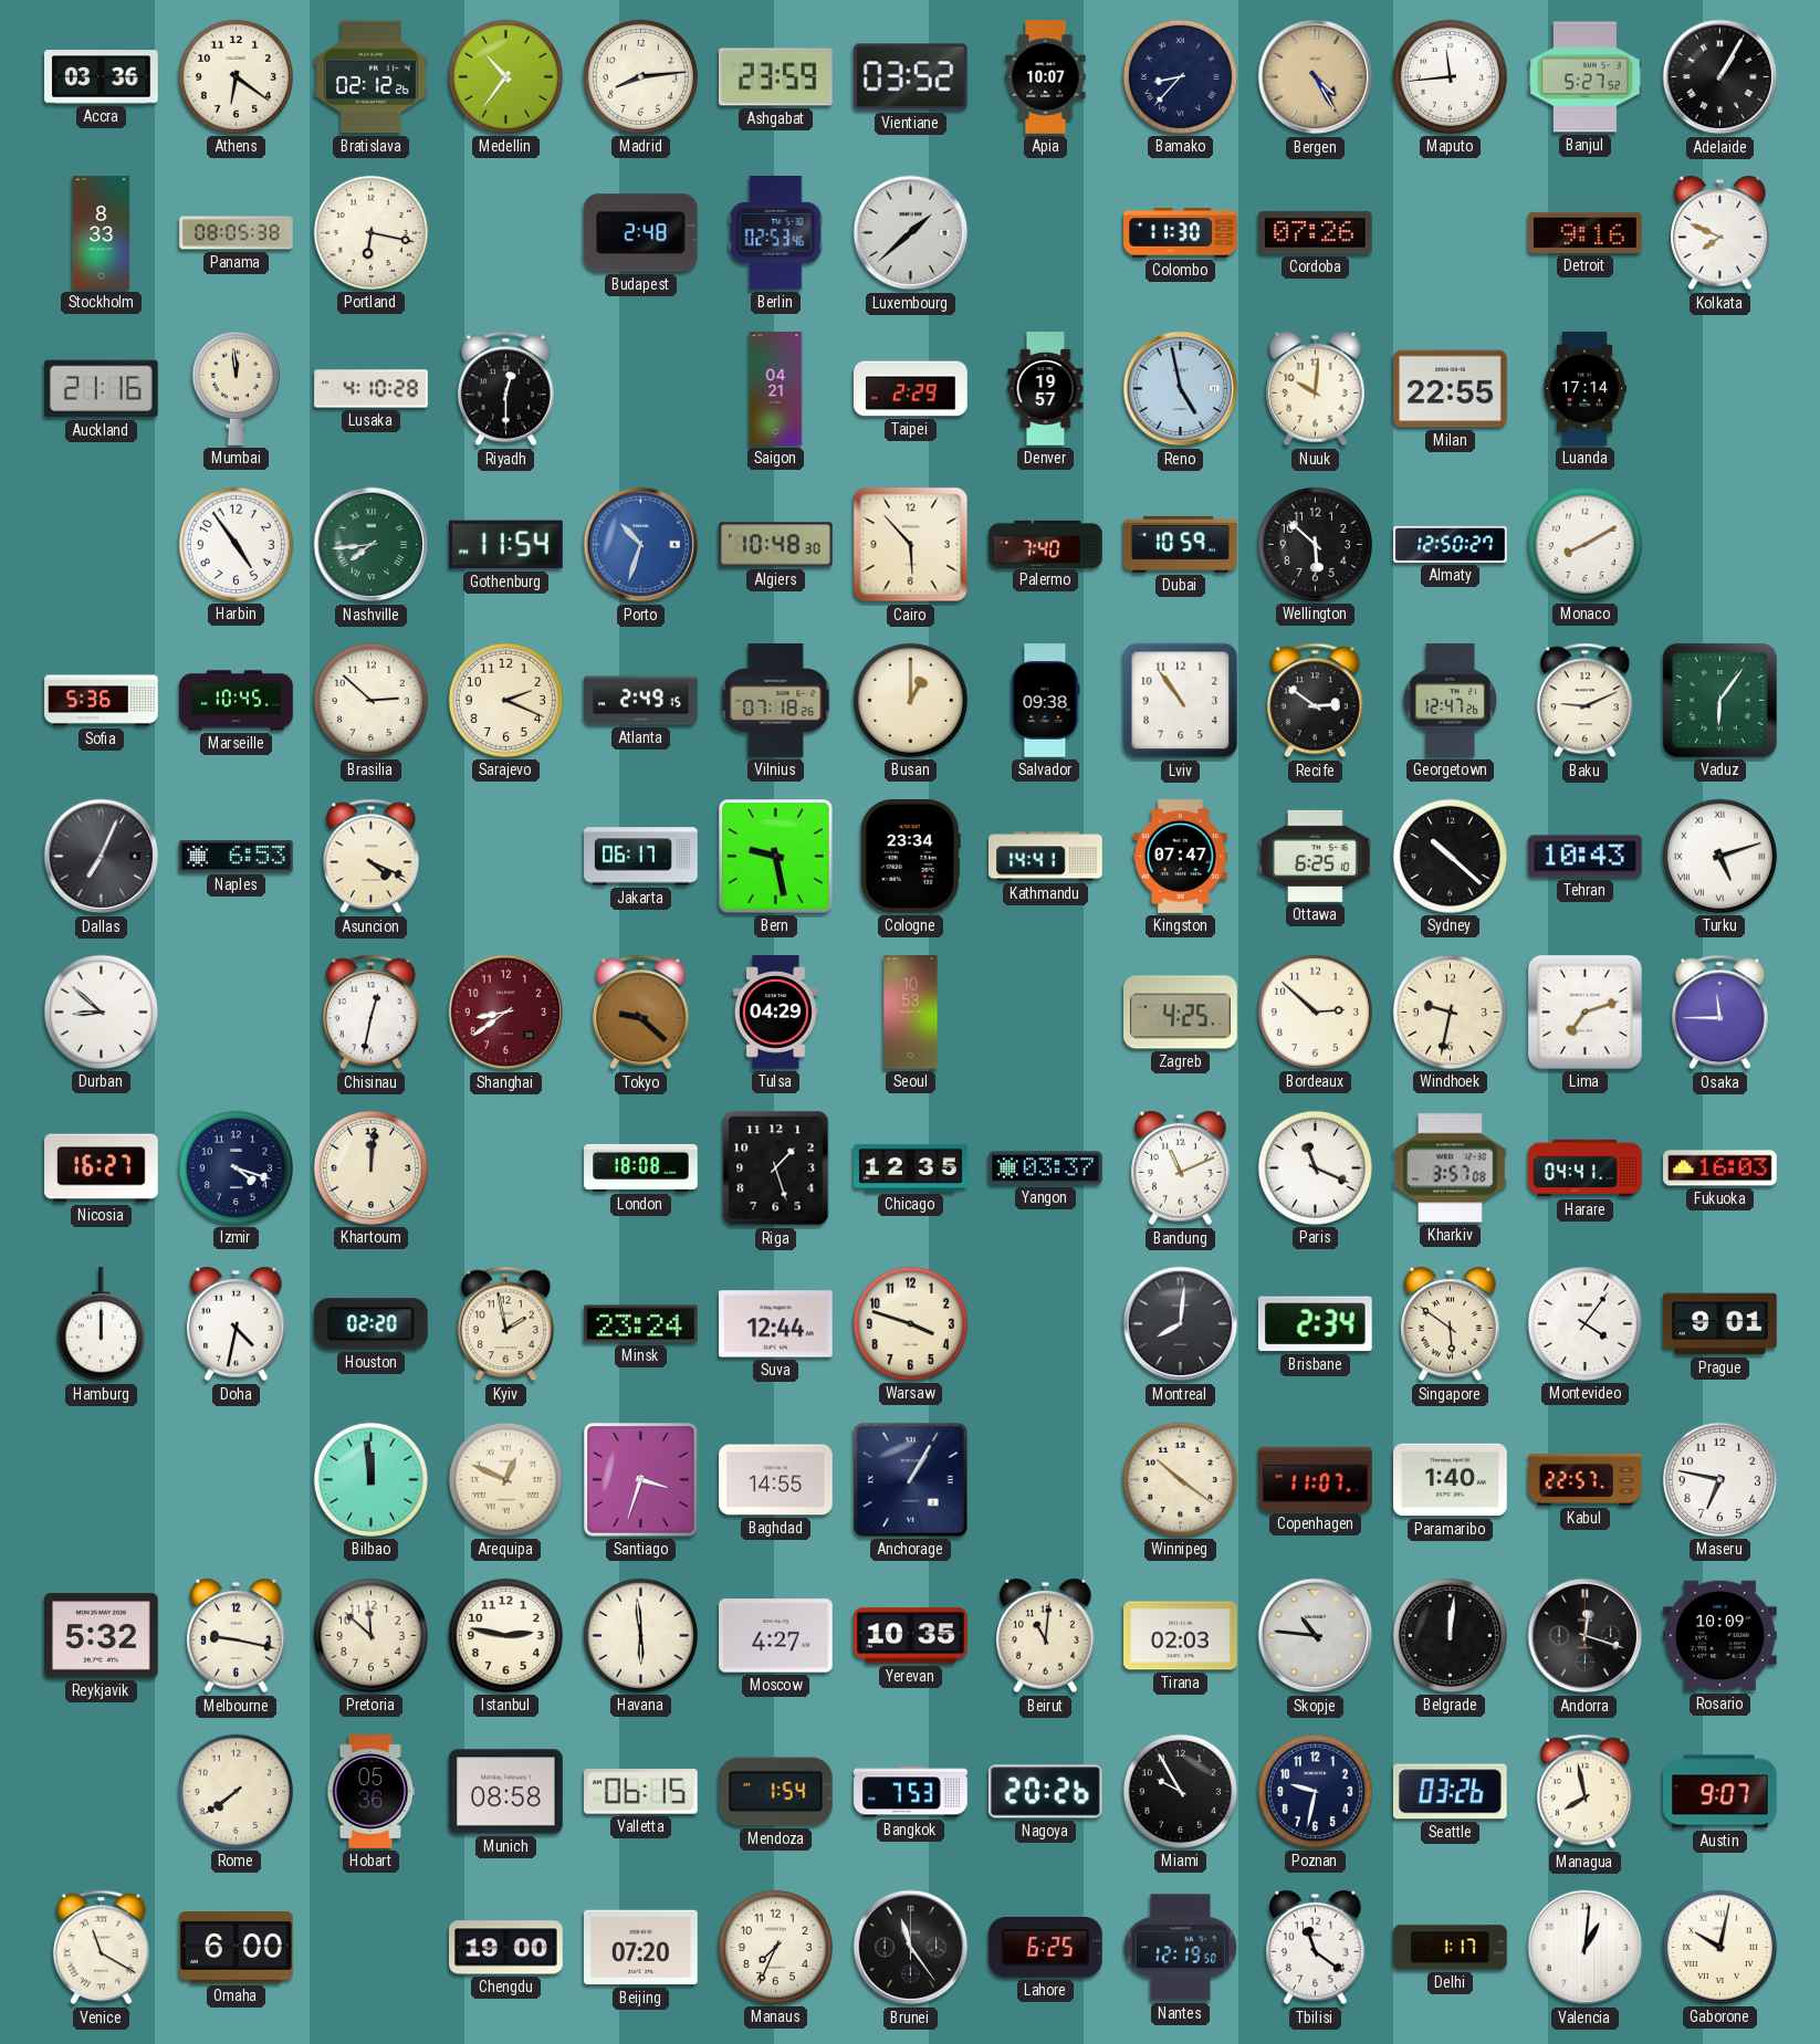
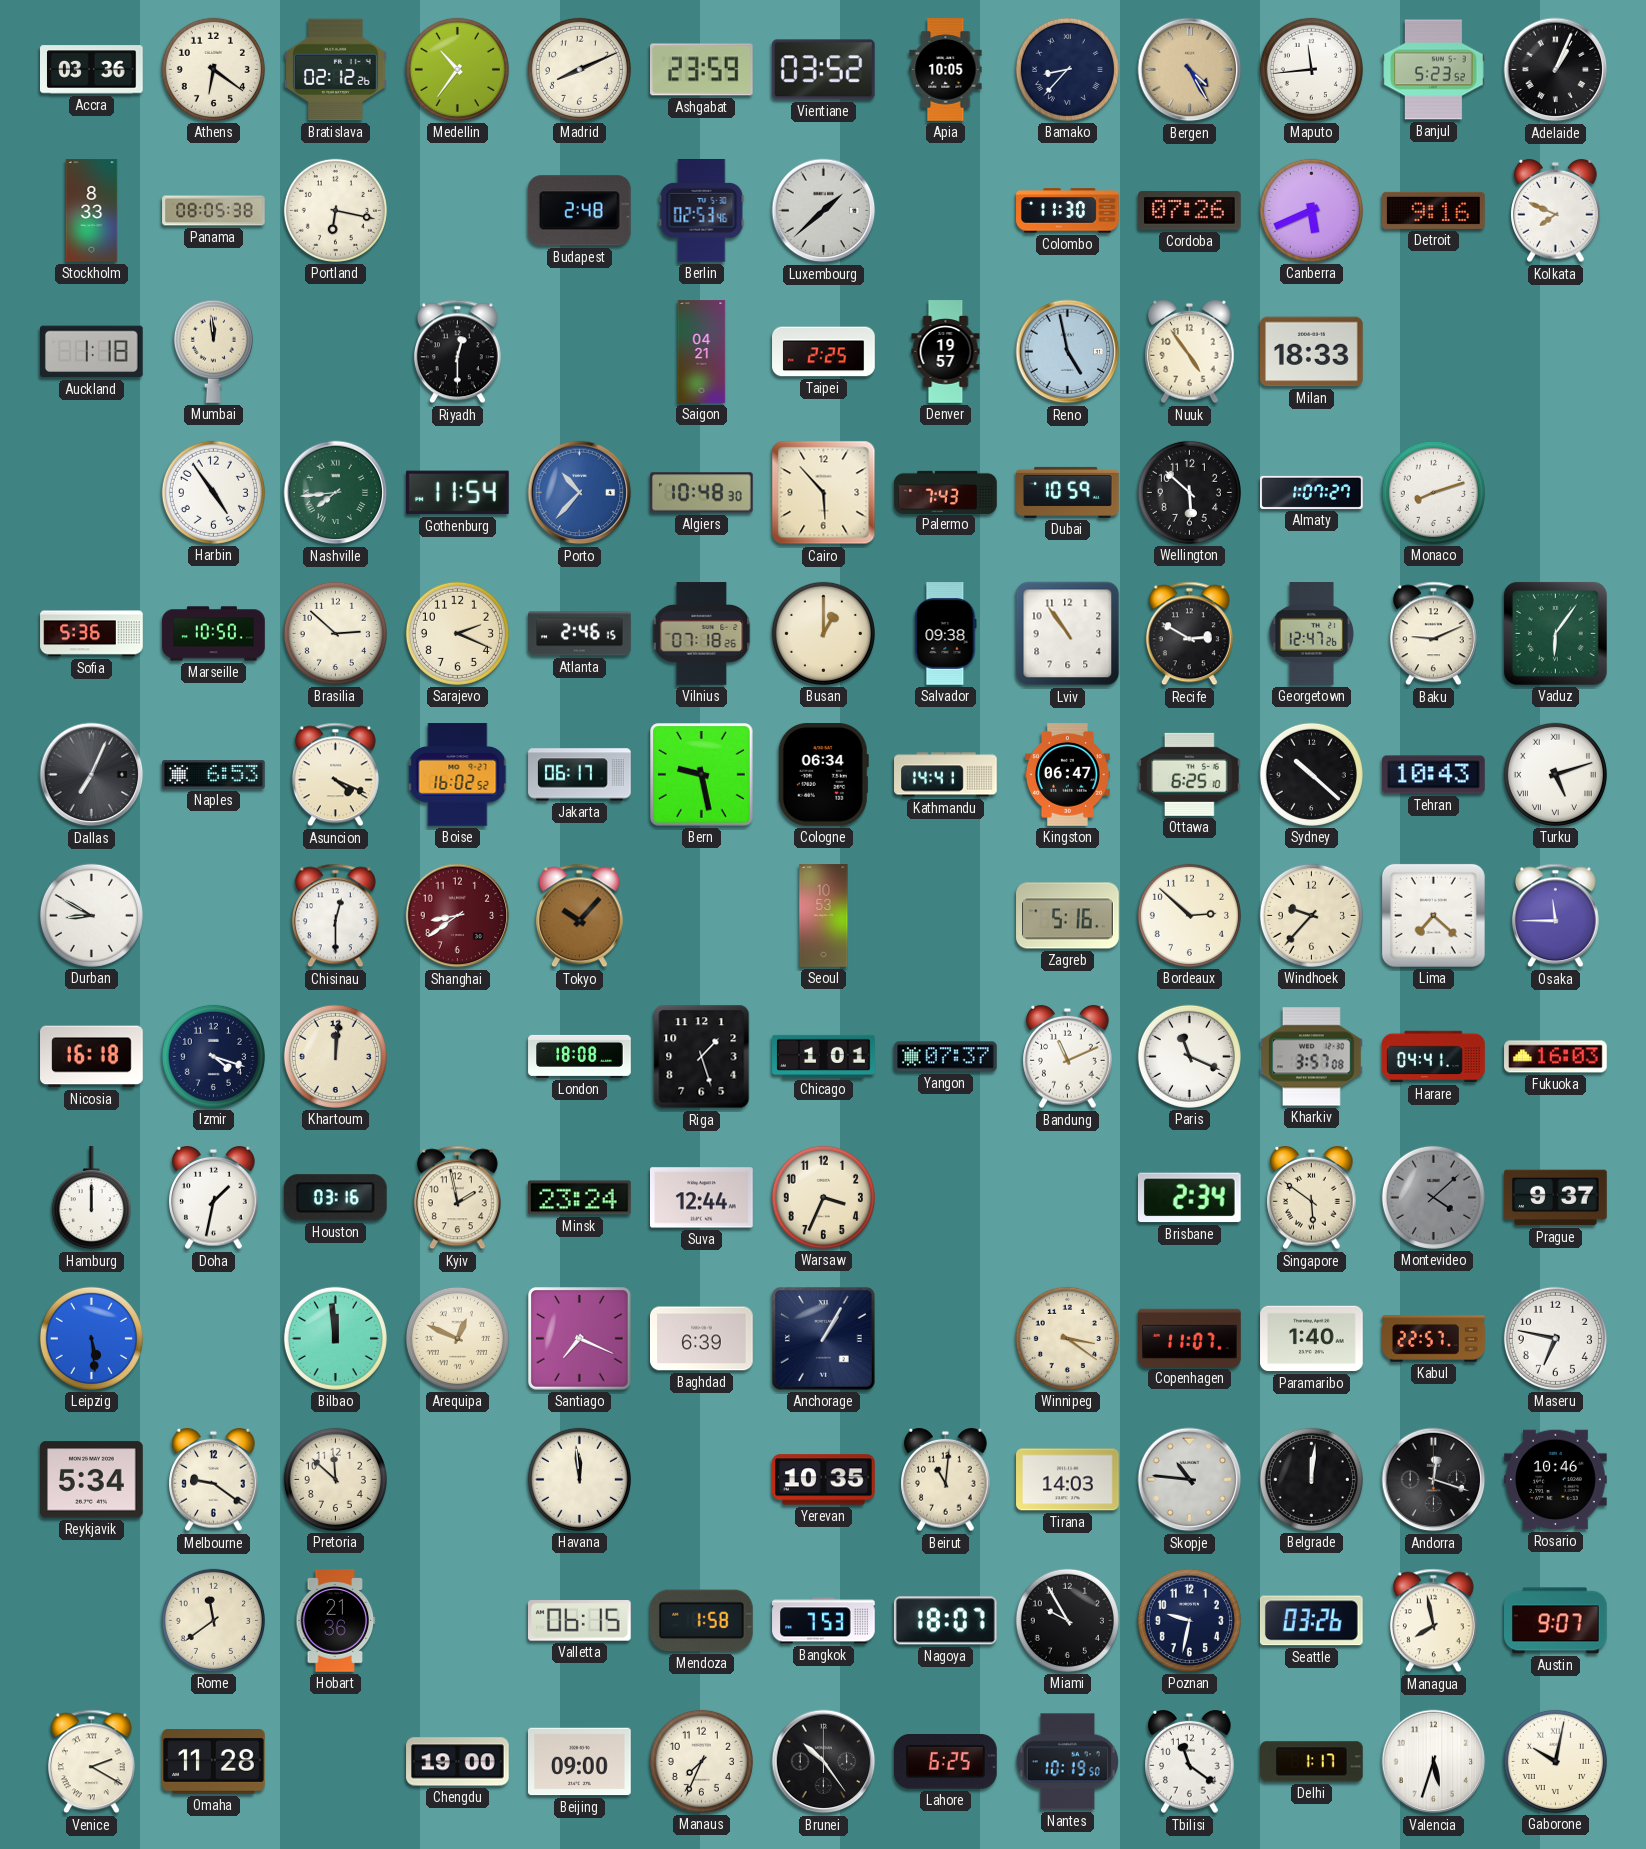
Madrid: 8:14 -> 8:11 (579, 69)
Apia: 10:07 -> 10:05 (946, 70)
Banjul: 5:27 -> 5:23 (1434, 70)
Adelaide: 1:05 -> 1:04 (1556, 70)
Canberra: none -> 5:41 (1311, 210)
Auckland: 21:16 -> 1:18 (91, 352)
Lusaka: 4:10 -> none (372, 389)
Taipei: 2:29 -> 2:25 (824, 352)
Nuuk: 10:01 -> 4:54 (1190, 352)
Milan: 22:55 -> 18:33 (1312, 352)
Luanda: 17:14 -> none (1584, 389)
Porto: 10:33 -> 10:37 (580, 493)
Palermo: 7:40 -> 7:43 (946, 492)
Almaty: 12:50 -> 1:07 (1312, 492)
Monaco: 8:10 -> 8:12 (1433, 492)
Marseille: 10:45 -> 10:50 (214, 634)
Atlanta: 2:49 -> 2:46 (580, 634)
Recife: 2:51 -> 2:50 (1189, 634)
Boise: none -> 16:02 (458, 775)
Cologne: 23:34 -> 06:34 (823, 775)
Kingston: 07:47 -> 06:47 (1067, 775)
Durban: 8:52 -> 8:50 (91, 915)
Chisinau: 12:32 -> 12:30 (335, 916)
Tokyo: 9:22 -> 10:07 (579, 916)
Tulsa: 04:29 -> none (775, 1013)
Zagreb: 4:25 -> 5:16 (1068, 916)
Windhoek: 9:32 -> 9:37 (1311, 915)
Lima: 7:12 -> 7:22 (1433, 915)
Nicosia: 16:27 -> 16:18 (92, 1057)
Chicago: 12:35 -> 1:01 (824, 1056)
Yangon: 03:37 -> 07:37 (946, 1057)
Doha: 4:32 -> 1:32 (214, 1198)
Houston: 02:20 -> 03:16 (335, 1198)
Warsaw: 3:48 -> 3:34 (823, 1197)
Montreal: 8:01 -> none (1181, 1324)
Montevideo: 4:06 -> 4:08 (1433, 1197)
Montevideo dial: white -> grey (1433, 1197)
Prague: 9:01 -> 9:37 (1556, 1198)
Leipzig: none -> 5:29 (91, 1338)
Santiago: 3:33 -> 7:19 (580, 1339)
Baghdad: 14:55 -> 6:39 (702, 1339)
Winnipeg: 10:21 -> 3:21 (1067, 1338)
Reykjavik: 5:32 -> 5:34 (92, 1480)
Melbourne: 9:17 -> 9:21 (214, 1480)
Istanbul: 2:47 -> none (505, 1635)
Havana: 5:59 -> 11:59 (579, 1479)
Moscow: 4:27 -> none (776, 1636)
Tirana: 02:03 -> 14:03 (1068, 1480)
Rosario: 10:09 -> 10:46 (1556, 1480)
Rome: 7:39 -> 11:39 (213, 1620)
Hobart: 05:36 -> 21:36 (336, 1621)
Munich: 08:58 -> none (506, 1792)
Mendoza: 1:54 -> 1:58 (702, 1621)
Nagoya: 20:26 -> 18:07 (945, 1621)
Venice: 11:20 -> 2:20 (91, 1762)
Omaha: 6:00 -> 11:28 (214, 1762)
Beijing: 07:20 -> 09:00 (580, 1762)
Brunei: 11:24 -> 10:24 (824, 1762)
Nantes: 12:19 -> 10:19 (1067, 1762)
Valencia: 1:01 -> 5:33 (1434, 1762)
